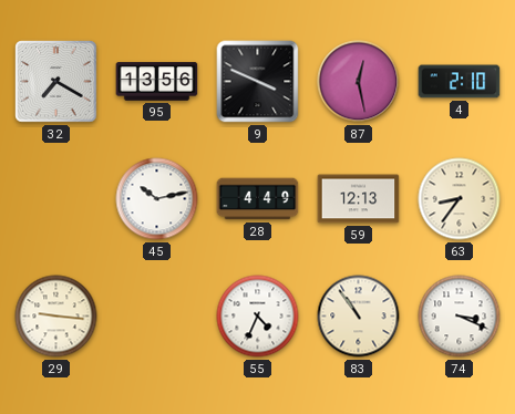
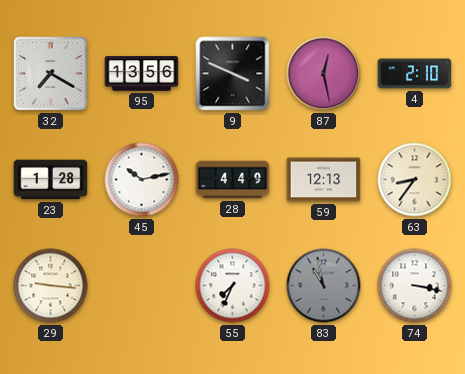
23: none -> 1:28 (51, 180)
55: 4:34 -> 7:34 (233, 286)
83: 10:54 -> 10:58 (324, 286)
83 dial: cream -> grey (324, 286)
74: 3:19 -> 3:17 (415, 286)
